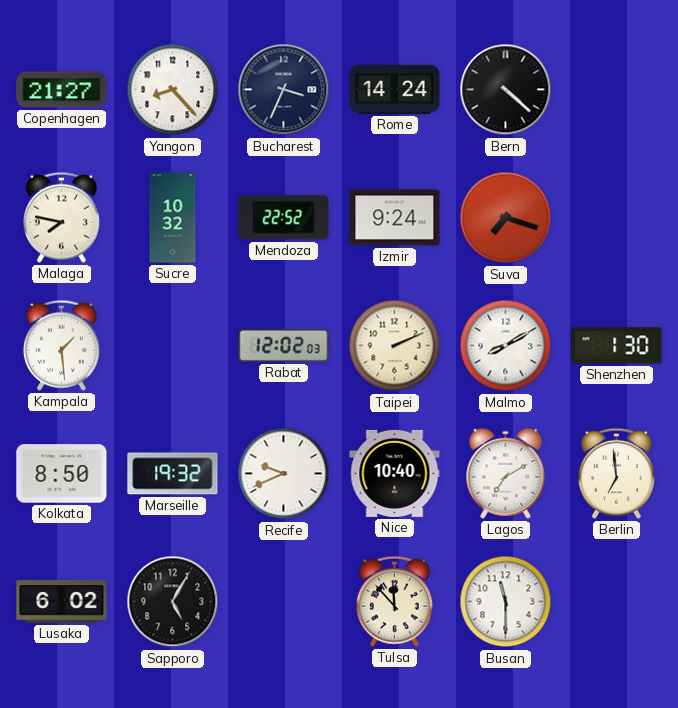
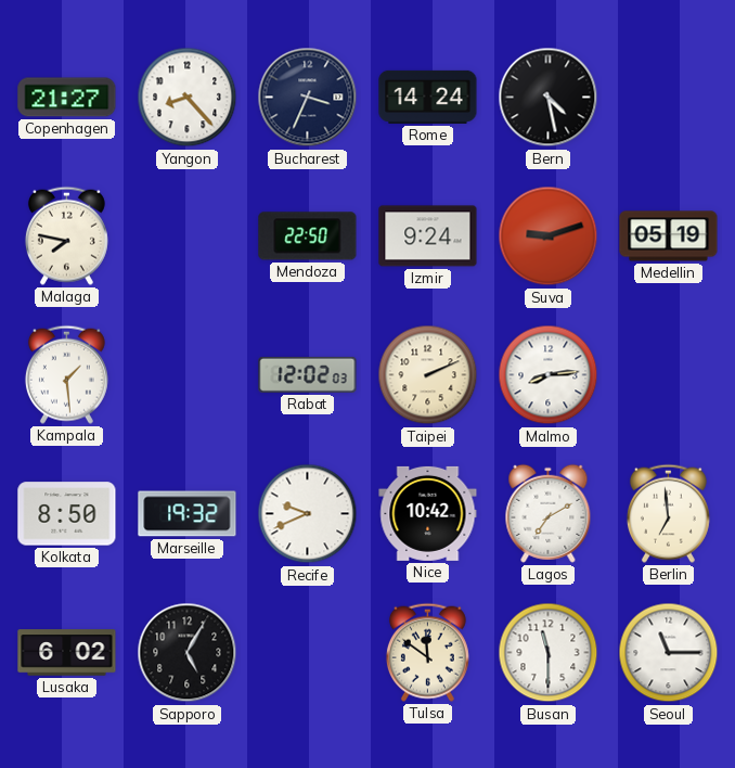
Bern: 4:22 -> 4:28 (549, 98)
Sucre: 10:32 -> none (173, 218)
Mendoza: 22:52 -> 22:50 (308, 236)
Suva: 7:18 -> 9:12 (549, 236)
Medellin: none -> 05:19 (669, 236)
Malmo: 8:10 -> 8:14 (549, 375)
Shenzhen: 1:30 -> none (617, 346)
Nice: 10:40 -> 10:42 (428, 513)
Tulsa: 11:53 -> 11:51 (427, 652)
Seoul: none -> 11:15 (669, 653)
